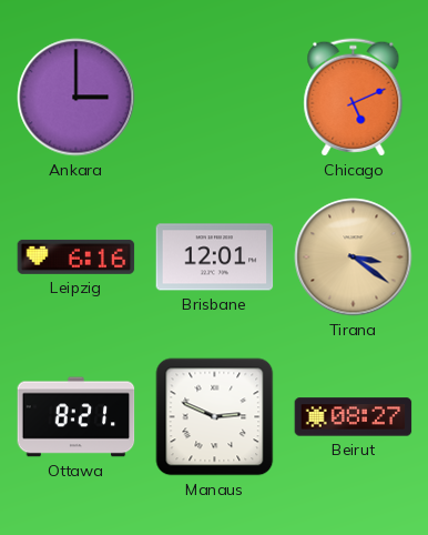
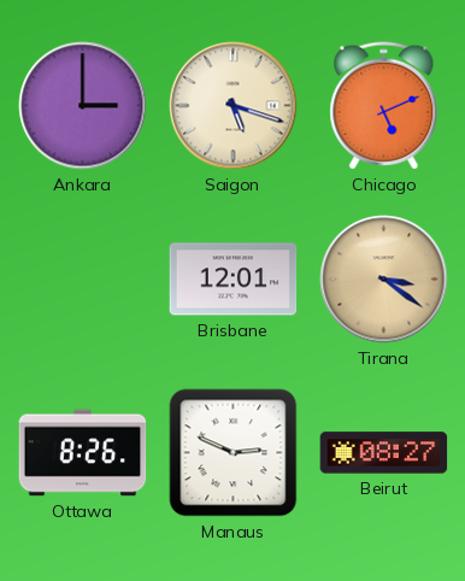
Saigon: none -> 5:18 (234, 106)
Leipzig: 6:16 -> none (77, 256)
Ottawa: 8:21 -> 8:26 (83, 453)
